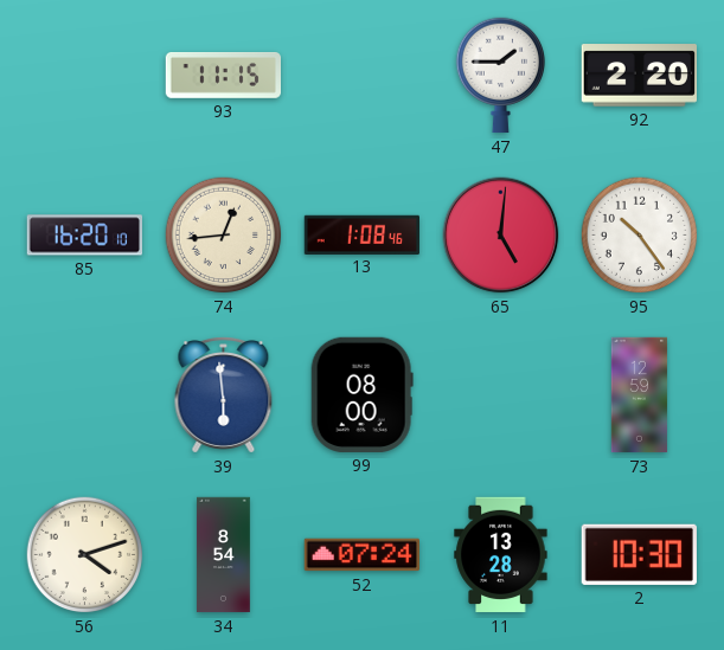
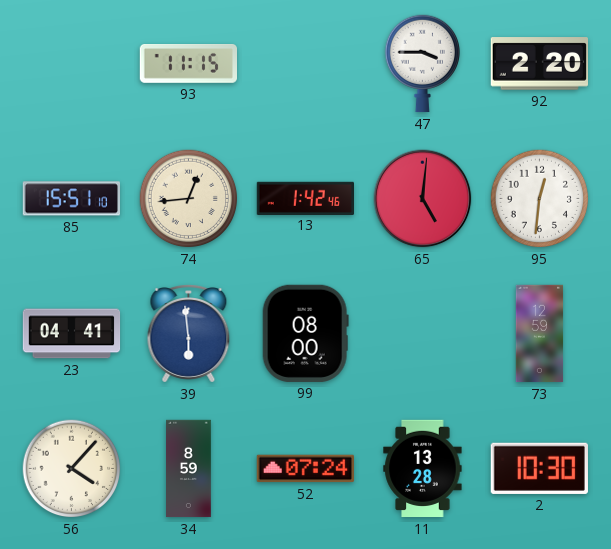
47: 1:45 -> 3:45 (422, 64)
85: 16:20 -> 15:51 (71, 199)
13: 1:08 -> 1:42 (305, 198)
95: 10:24 -> 12:31 (540, 199)
23: none -> 04:41 (72, 334)
56: 4:12 -> 4:07 (72, 469)
34: 8:54 -> 8:59 (189, 469)
